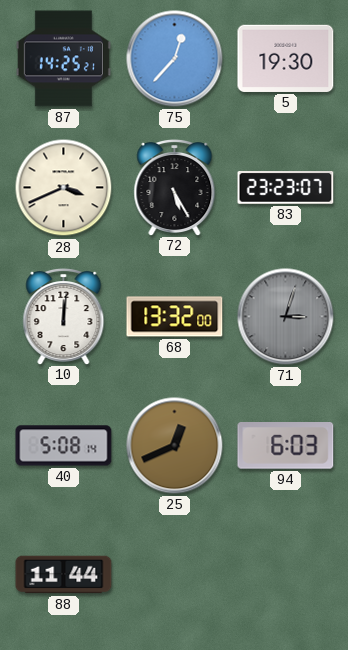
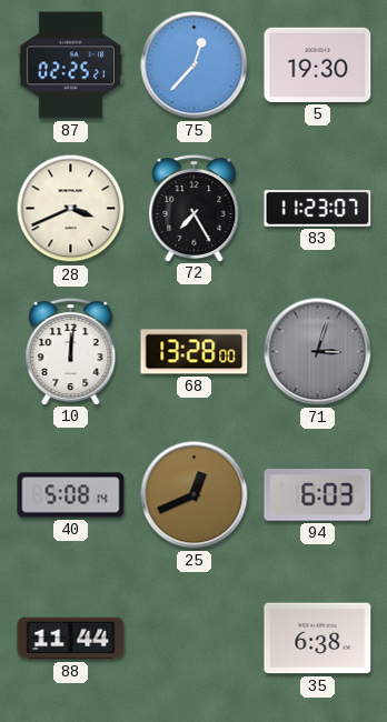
87: 14:25 -> 02:25 (70, 66)
72: 5:25 -> 7:25 (195, 209)
83: 23:23 -> 11:23 (318, 209)
68: 13:32 -> 13:28 (195, 352)
35: none -> 6:38 (318, 639)
